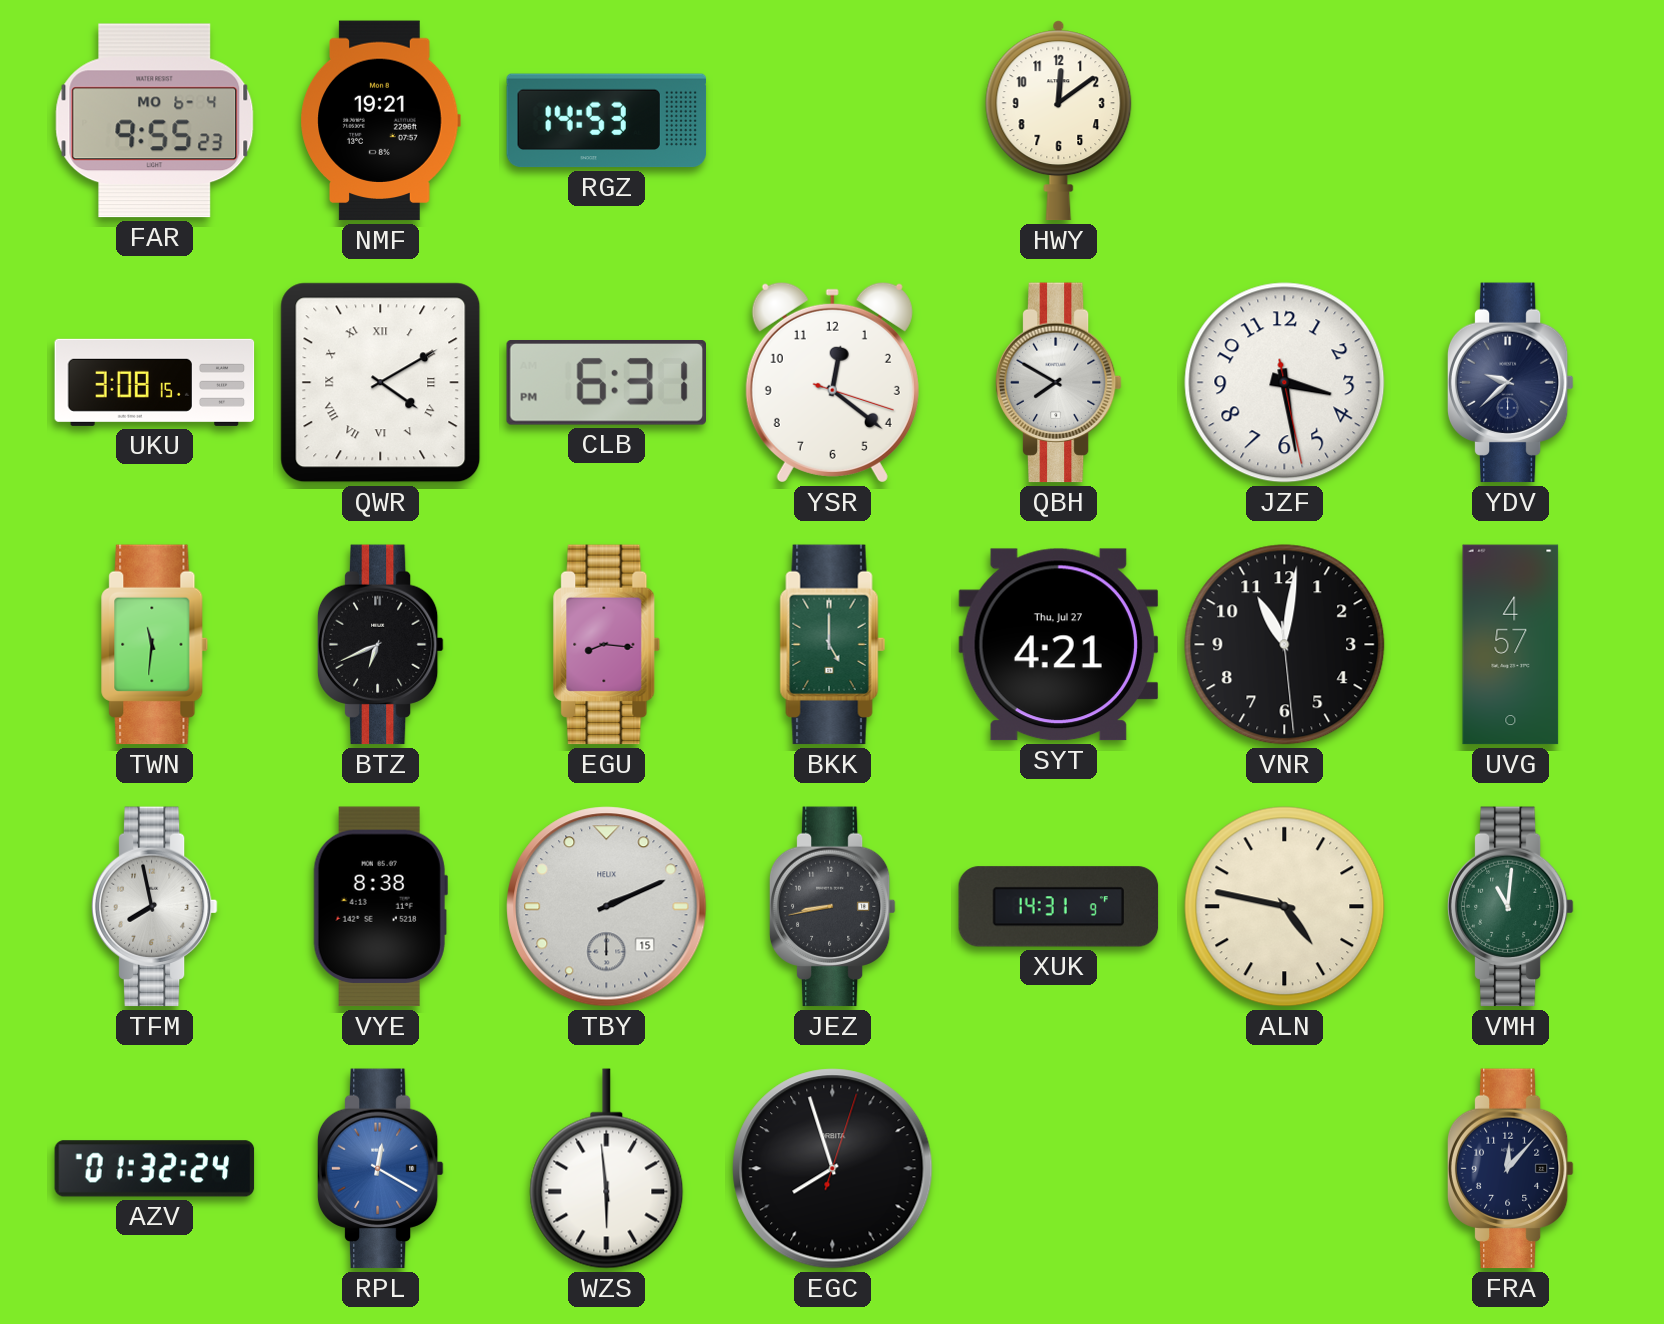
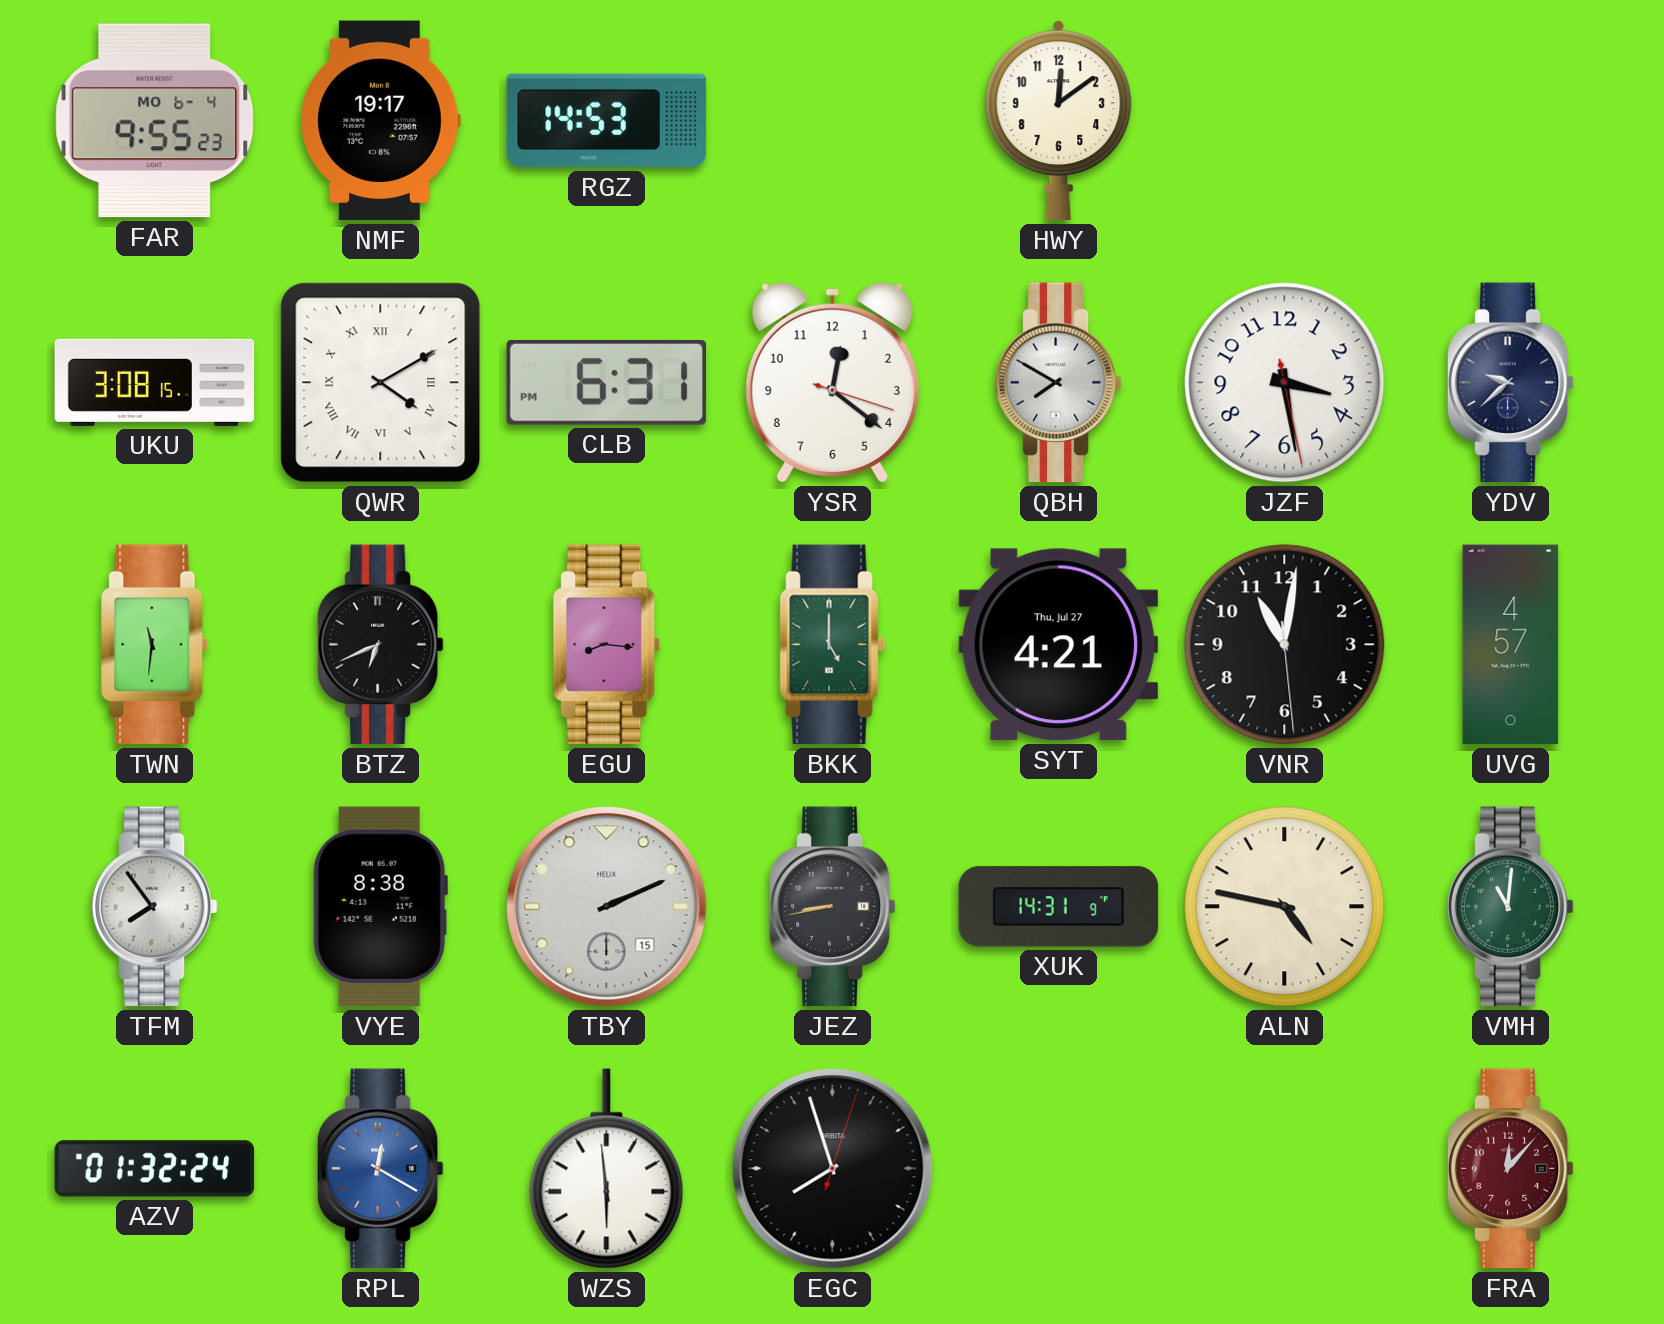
NMF: 19:21 -> 19:17 (380, 121)
TFM: 7:58 -> 7:54 (154, 907)
FRA dial: navy -> burgundy (1510, 1169)
